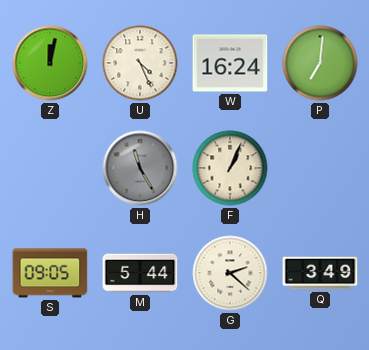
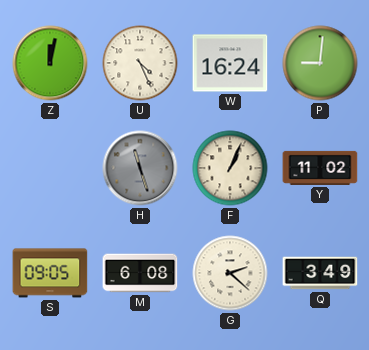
P: 7:01 -> 9:01 (320, 63)
H: 11:25 -> 11:27 (140, 168)
Y: none -> 11:02 (320, 168)
M: 5:44 -> 6:08 (140, 273)
